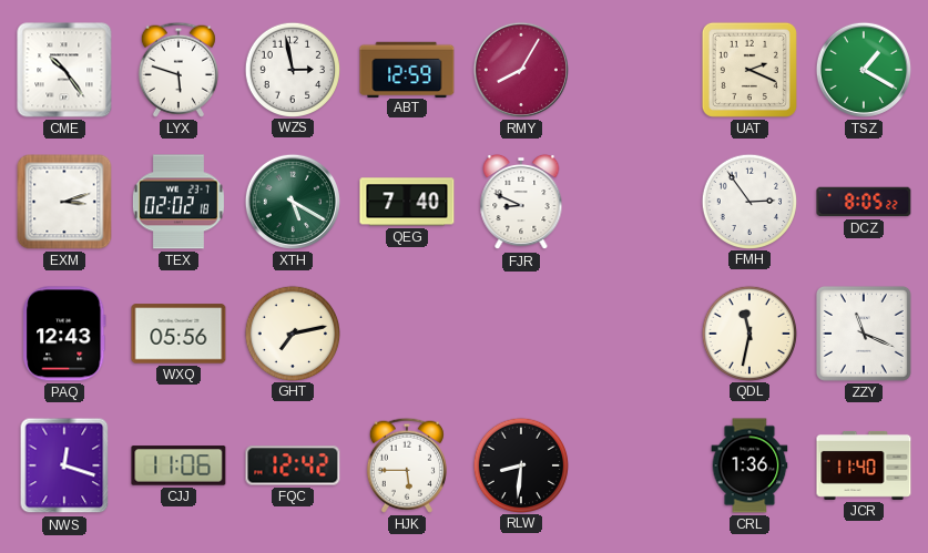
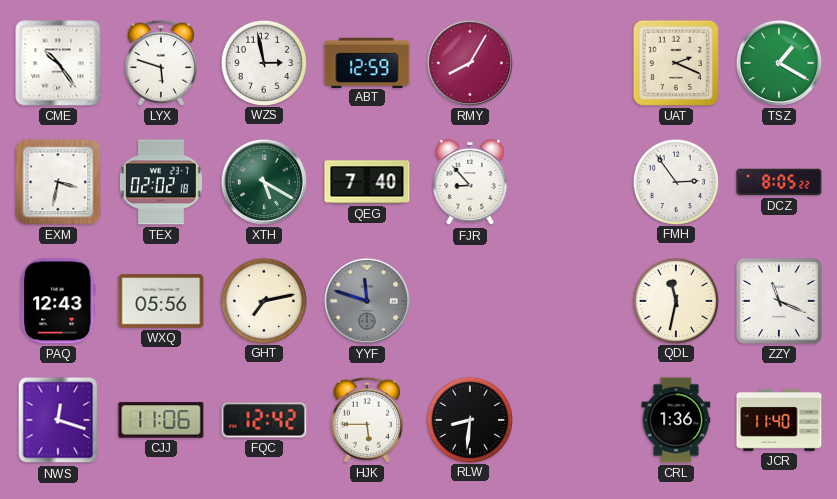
EXM: 3:12 -> 3:32 (58, 182)
FJR: 8:49 -> 8:53 (470, 182)
YYF: none -> 11:48 (367, 301)
